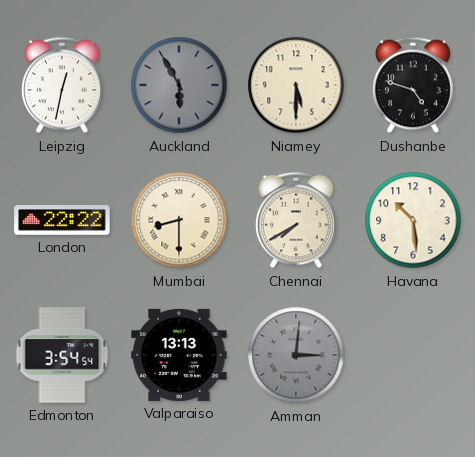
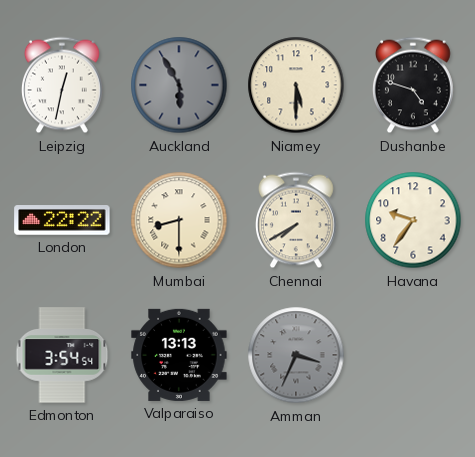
Havana: 10:29 -> 9:36 (413, 220)
Amman: 3:01 -> 3:34 (296, 355)
